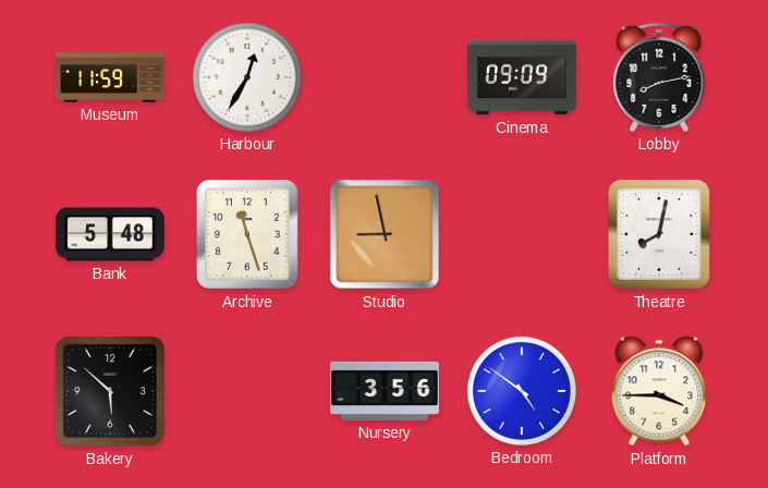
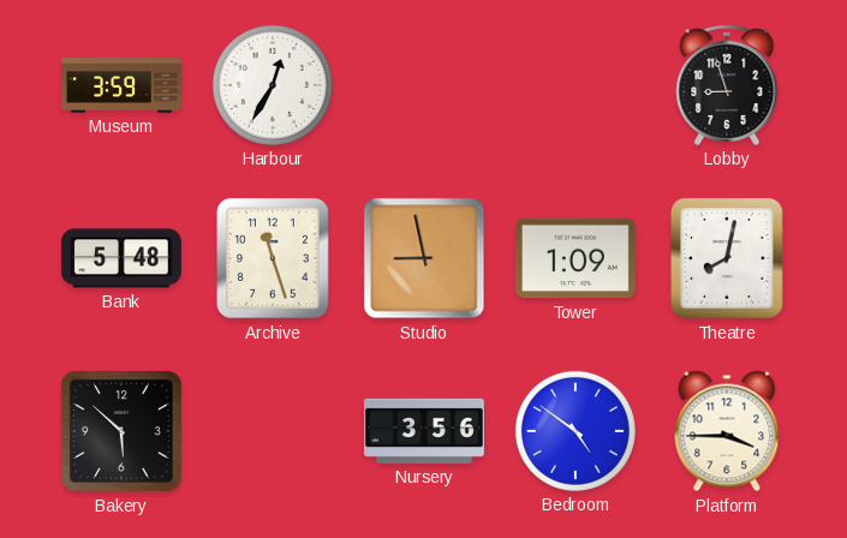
Museum: 11:59 -> 3:59 (123, 85)
Cinema: 09:09 -> none (522, 77)
Lobby: 8:13 -> 8:57 (727, 85)
Tower: none -> 1:09 (575, 258)
